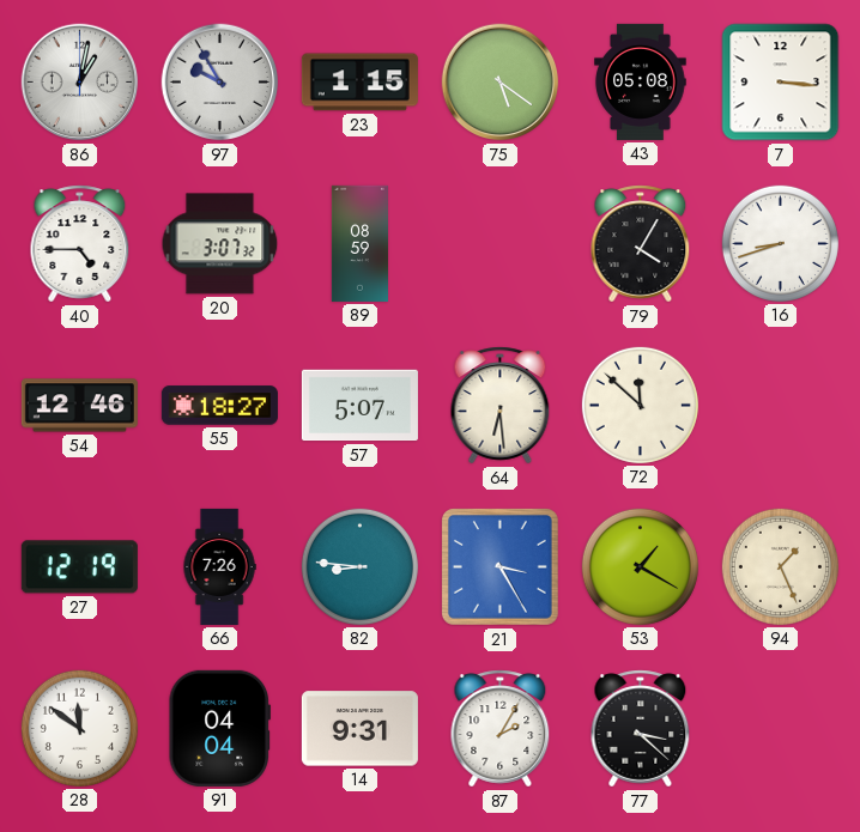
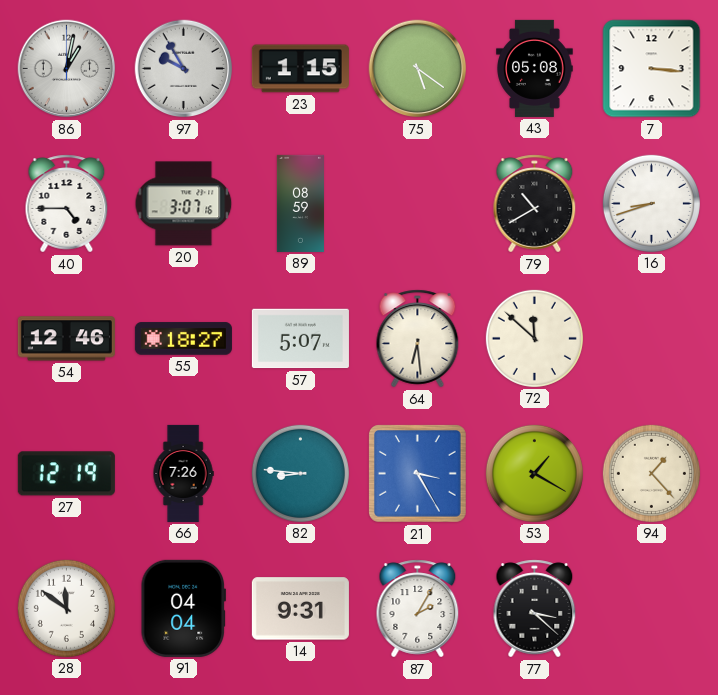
20: 3:07:32 -> 3:07:16 (184, 204)
79: 4:05 -> 10:40 (535, 204)
94: 1:26 -> 1:23 (651, 473)
